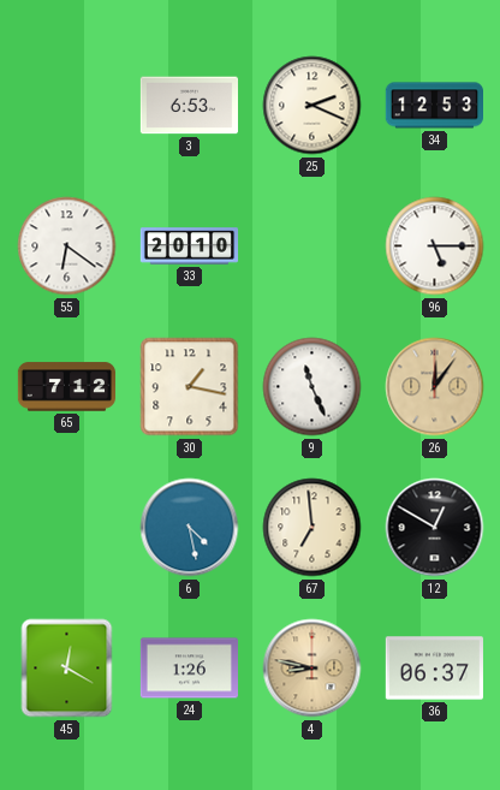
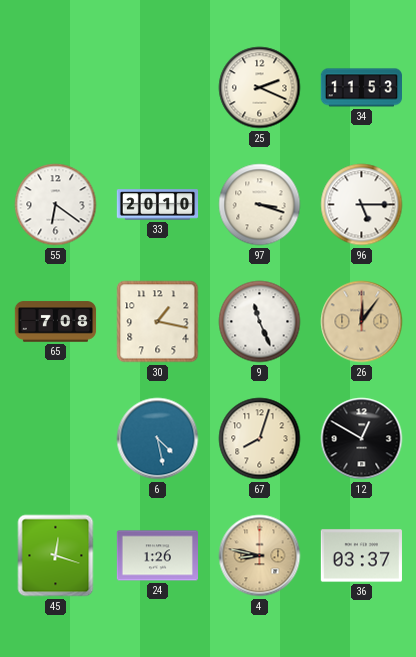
3: 6:53 -> none (189, 106)
34: 12:53 -> 11:53 (361, 88)
97: none -> 3:18 (260, 205)
65: 7:12 -> 7:08 (56, 322)
67: 6:59 -> 8:03 (260, 439)
45: 12:20 -> 12:18 (56, 556)
36: 06:37 -> 03:37 (361, 556)
